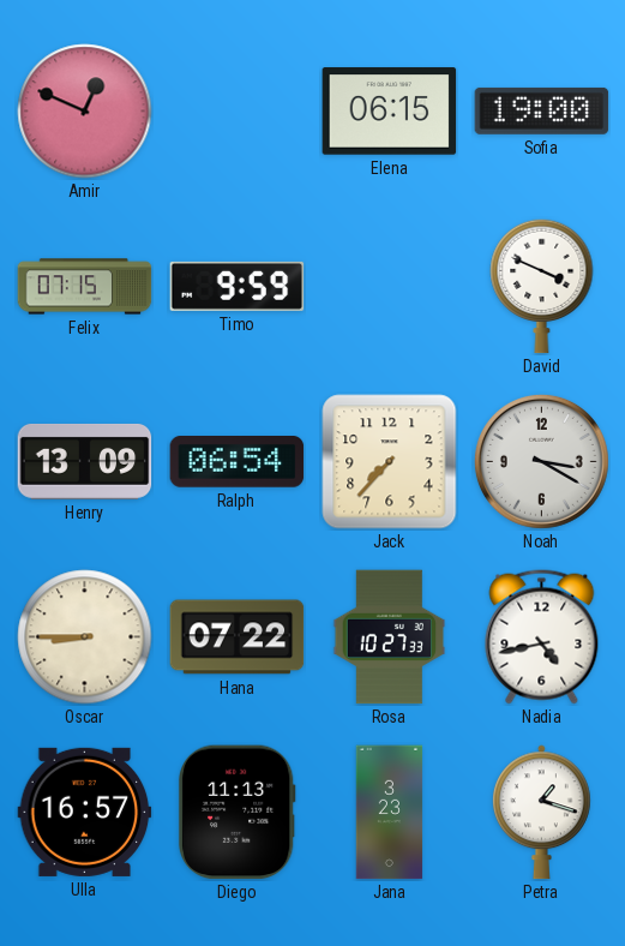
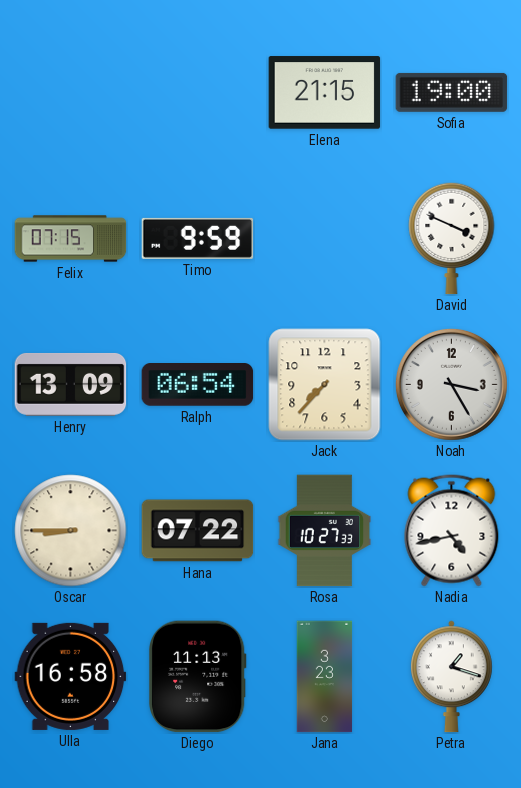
Amir: 12:49 -> none (85, 112)
Elena: 06:15 -> 21:15 (325, 93)
Noah: 3:20 -> 3:25 (451, 384)
Ulla: 16:57 -> 16:58 (71, 676)
